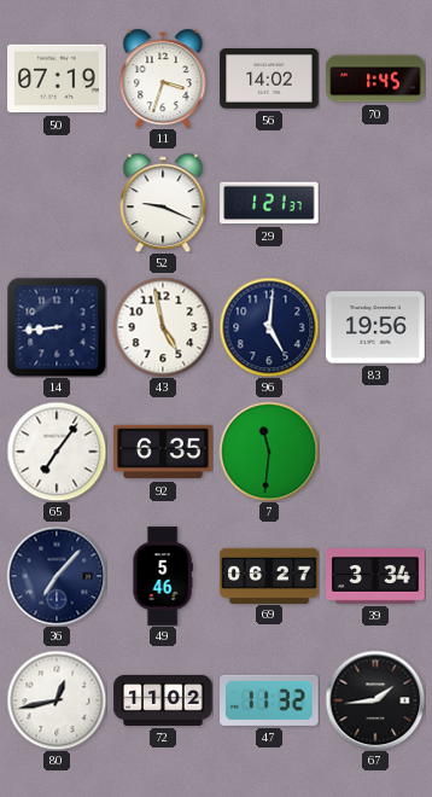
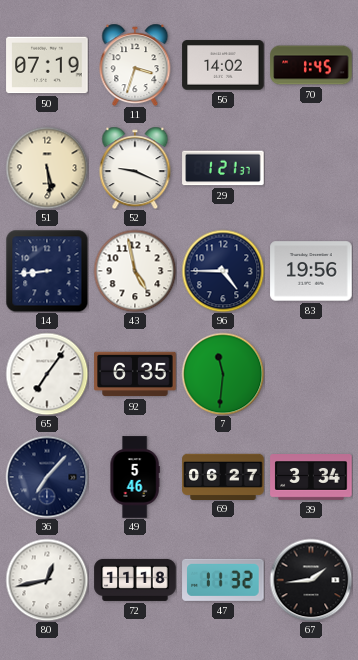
51: none -> 5:29 (47, 168)
96: 5:01 -> 4:45 (223, 271)
72: 11:02 -> 11:18 (135, 580)
